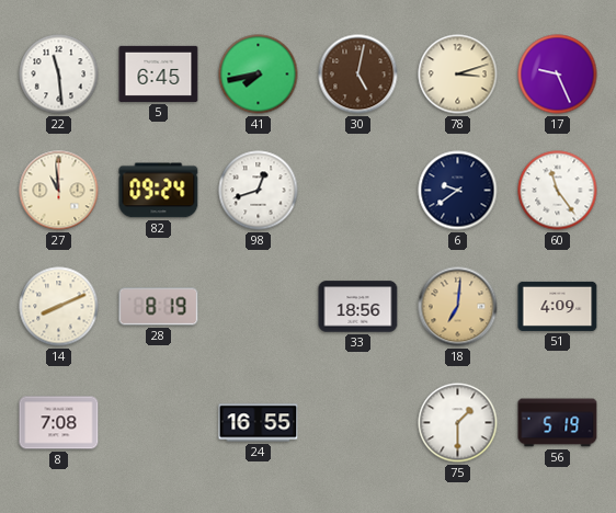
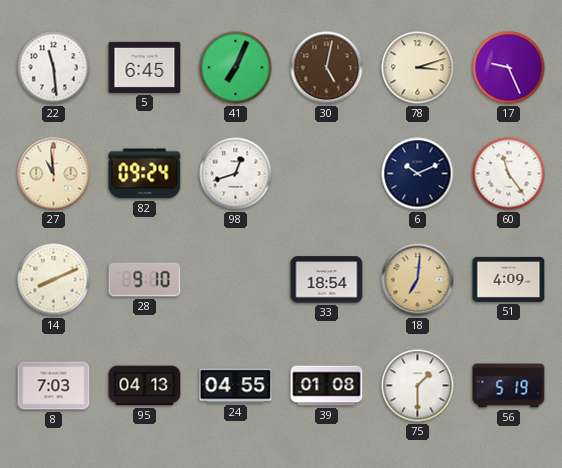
41: 7:43 -> 7:04 (236, 68)
6: 9:39 -> 10:11 (418, 174)
28: 8:19 -> 9:10 (145, 280)
33: 18:56 -> 18:54 (327, 280)
8: 7:08 -> 7:03 (54, 386)
95: none -> 04:13 (145, 386)
24: 16:55 -> 04:55 (236, 386)
39: none -> 01:08 (327, 386)
